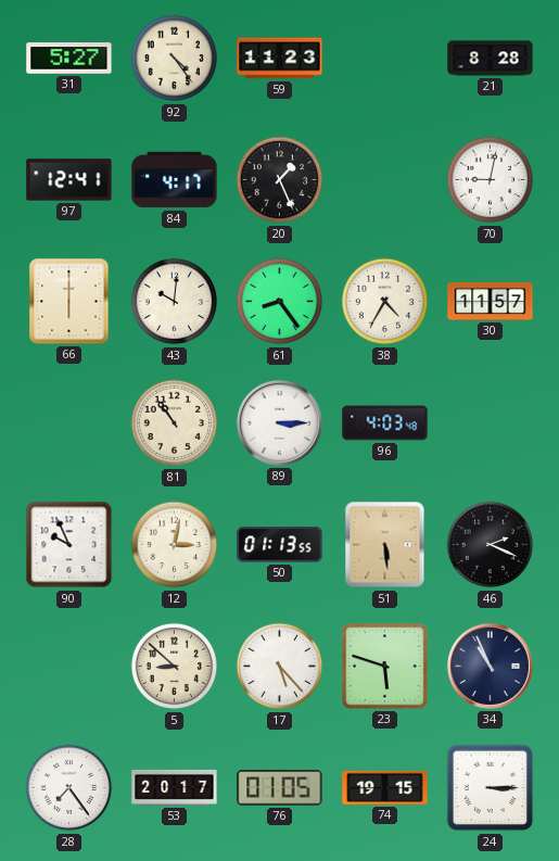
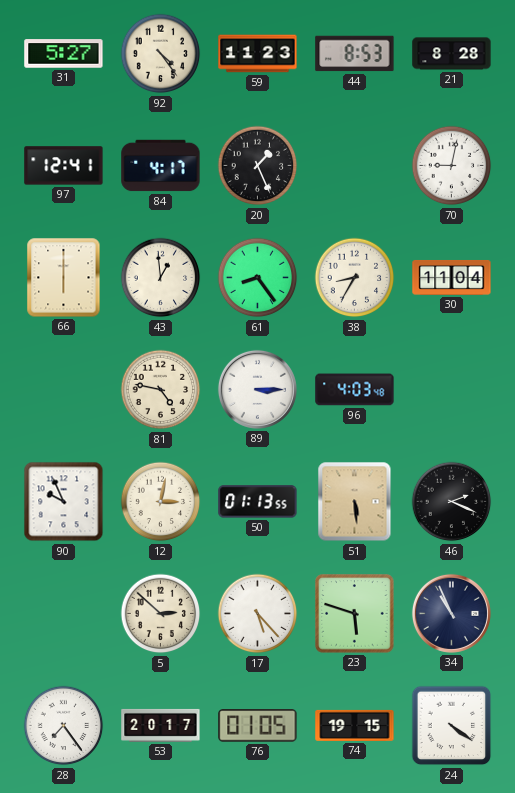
44: none -> 8:53 (355, 54)
43: 10:01 -> 12:59 (161, 278)
38: 4:35 -> 8:35 (355, 278)
30: 11:57 -> 11:04 (452, 277)
81: 10:54 -> 4:47 (161, 390)
5: 8:52 -> 2:52 (161, 614)
24: 3:15 -> 4:21 (452, 726)
